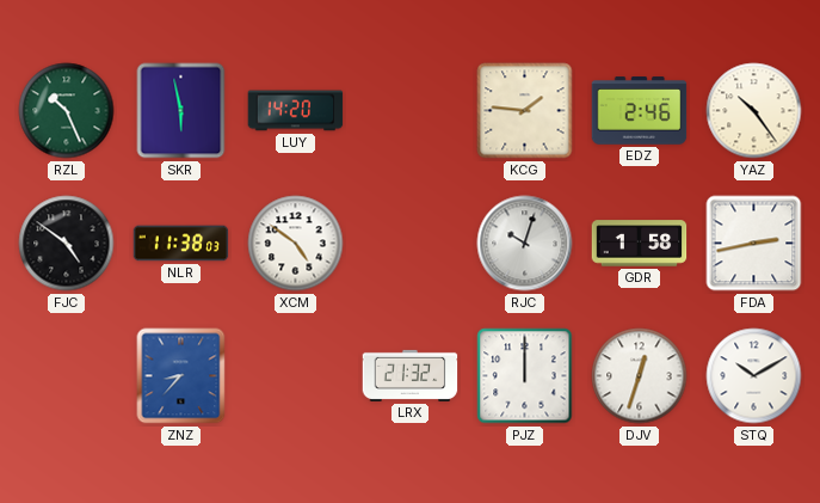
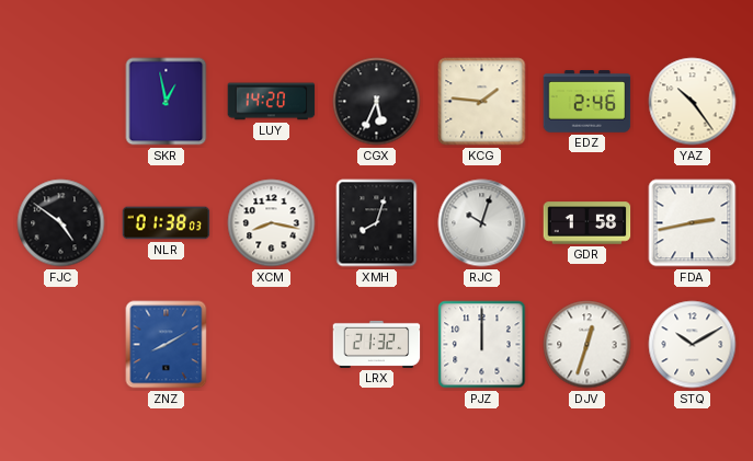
RZL: 10:26 -> none (67, 111)
SKR: 5:58 -> 12:58 (167, 102)
CGX: none -> 5:34 (377, 102)
NLR: 11:38 -> 01:38 (167, 223)
XCM: 4:51 -> 8:17 (272, 223)
XMH: none -> 8:03 (377, 223)
ZNZ: 8:37 -> 8:10 (167, 345)
